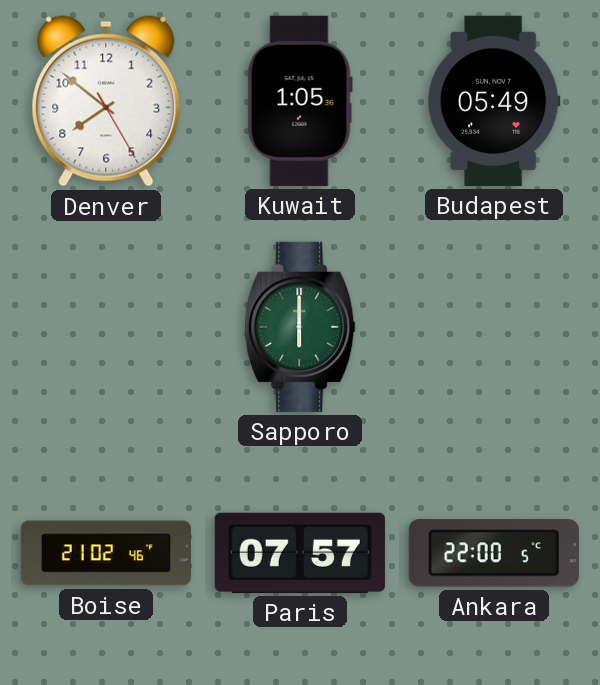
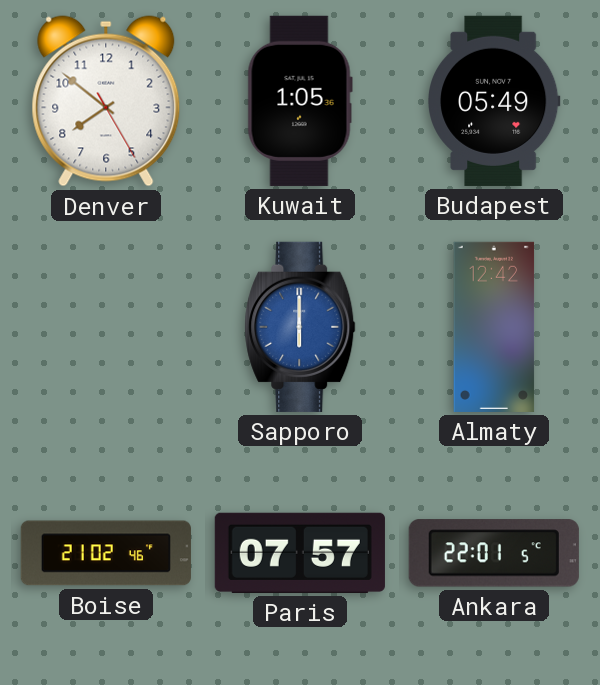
Sapporo dial: green -> blue (300, 327)
Almaty: none -> 12:42 (494, 327)
Ankara: 22:00 -> 22:01 (494, 553)
